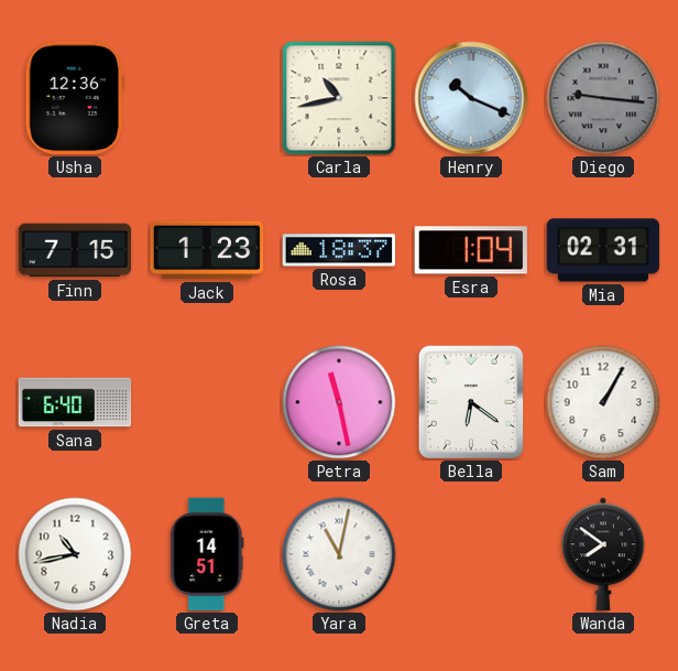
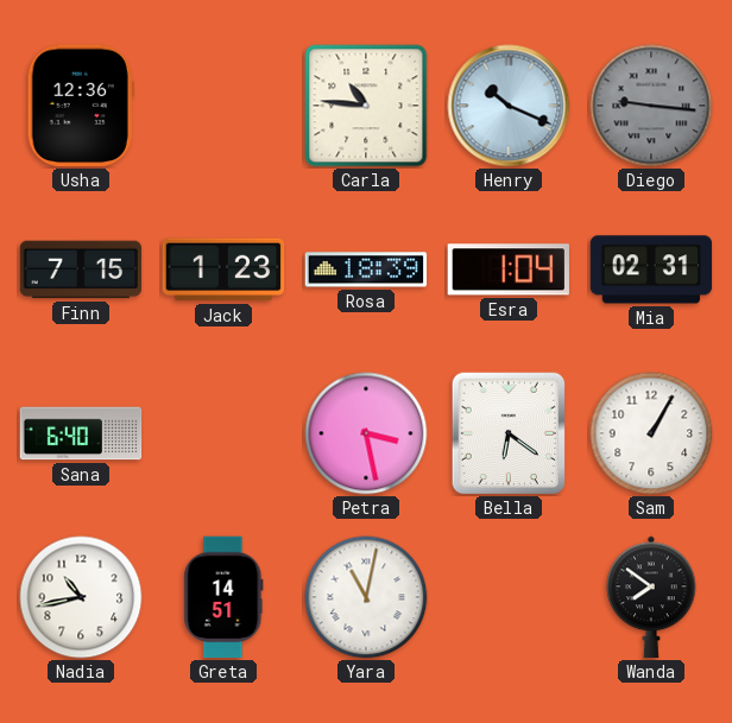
Carla: 10:43 -> 10:46 (366, 106)
Rosa: 18:37 -> 18:39 (366, 269)
Petra: 11:28 -> 3:28 (366, 433)
